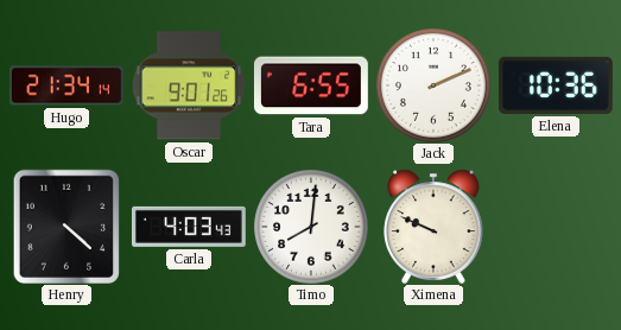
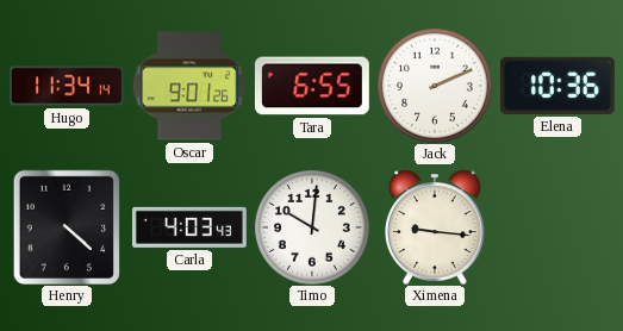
Hugo: 21:34 -> 11:34 (67, 86)
Timo: 8:01 -> 10:01 (312, 227)
Ximena: 9:49 -> 9:16 (435, 227)
